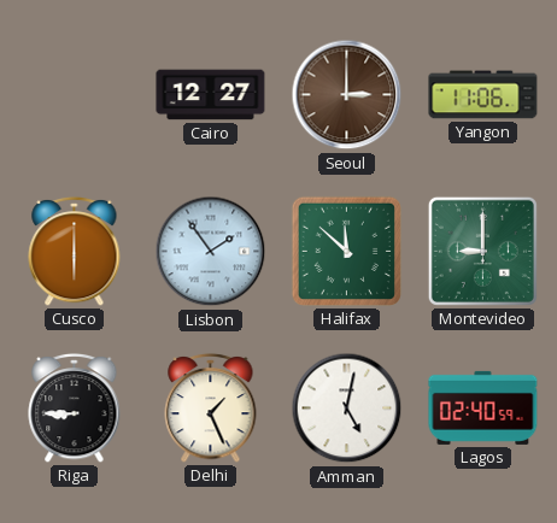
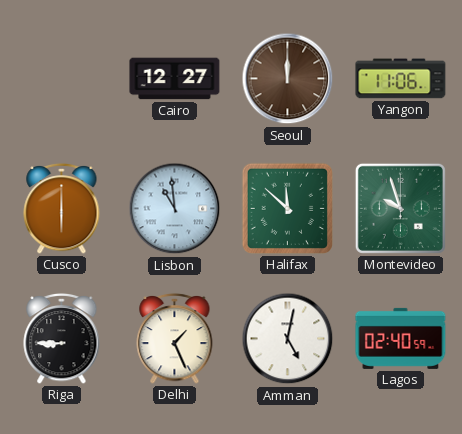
Seoul: 3:00 -> 12:00 (288, 79)
Lisbon: 1:54 -> 10:59 (175, 209)
Montevideo: 9:00 -> 9:57 (400, 208)
